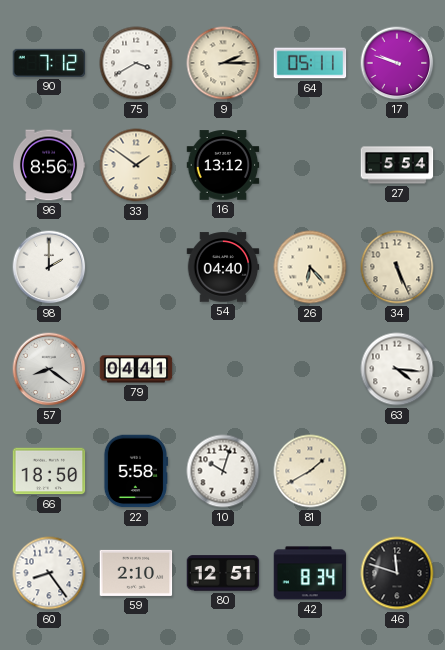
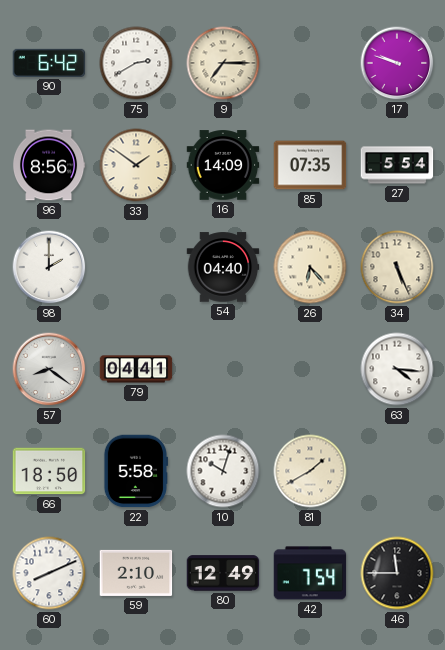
90: 7:12 -> 6:42 (49, 63)
75: 3:40 -> 2:40 (136, 63)
9: 2:15 -> 7:15 (223, 63)
64: 05:11 -> none (310, 63)
16: 13:12 -> 14:09 (223, 165)
85: none -> 07:35 (310, 165)
60: 8:24 -> 8:11 (49, 573)
80: 12:51 -> 12:49 (223, 573)
42: 8:34 -> 7:54 (310, 573)
46: 11:48 -> 11:45 (397, 573)
